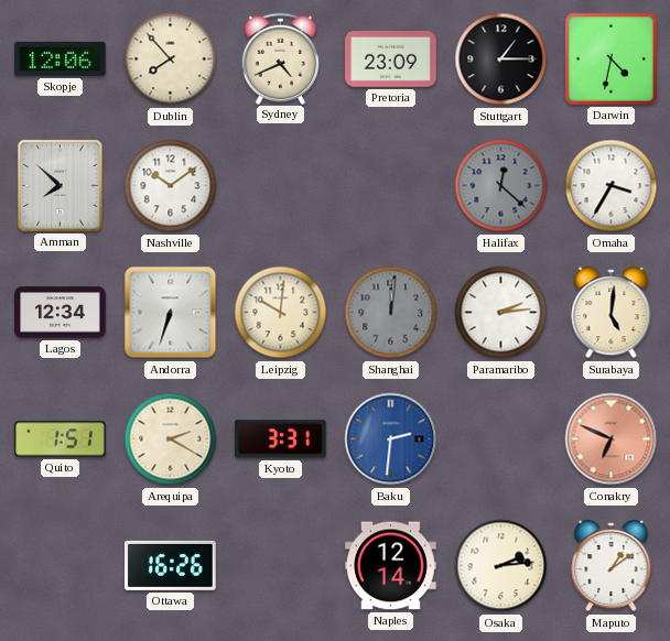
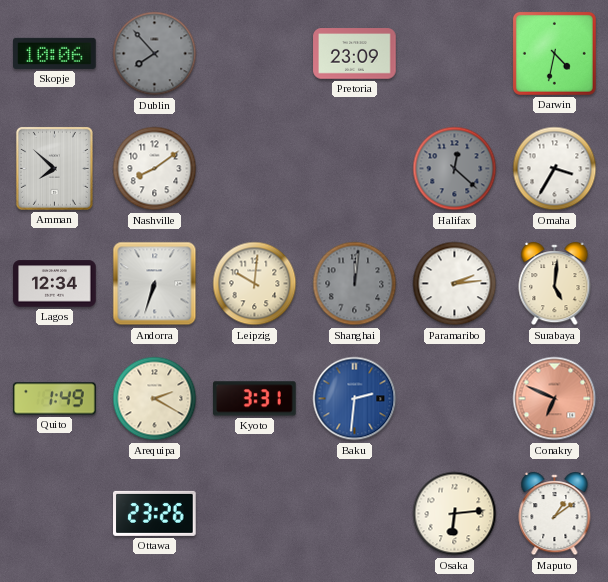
Skopje: 12:06 -> 10:06 (55, 53)
Dublin dial: cream -> grey (155, 54)
Sydney: 4:41 -> none (281, 58)
Stuttgart: 1:15 -> none (501, 59)
Nashville: 10:09 -> 8:09 (155, 169)
Quito: 1:51 -> 1:49 (55, 399)
Ottawa: 16:26 -> 23:26 (155, 513)
Naples: 12:14 -> none (391, 566)
Osaka: 2:14 -> 6:14 (455, 514)
